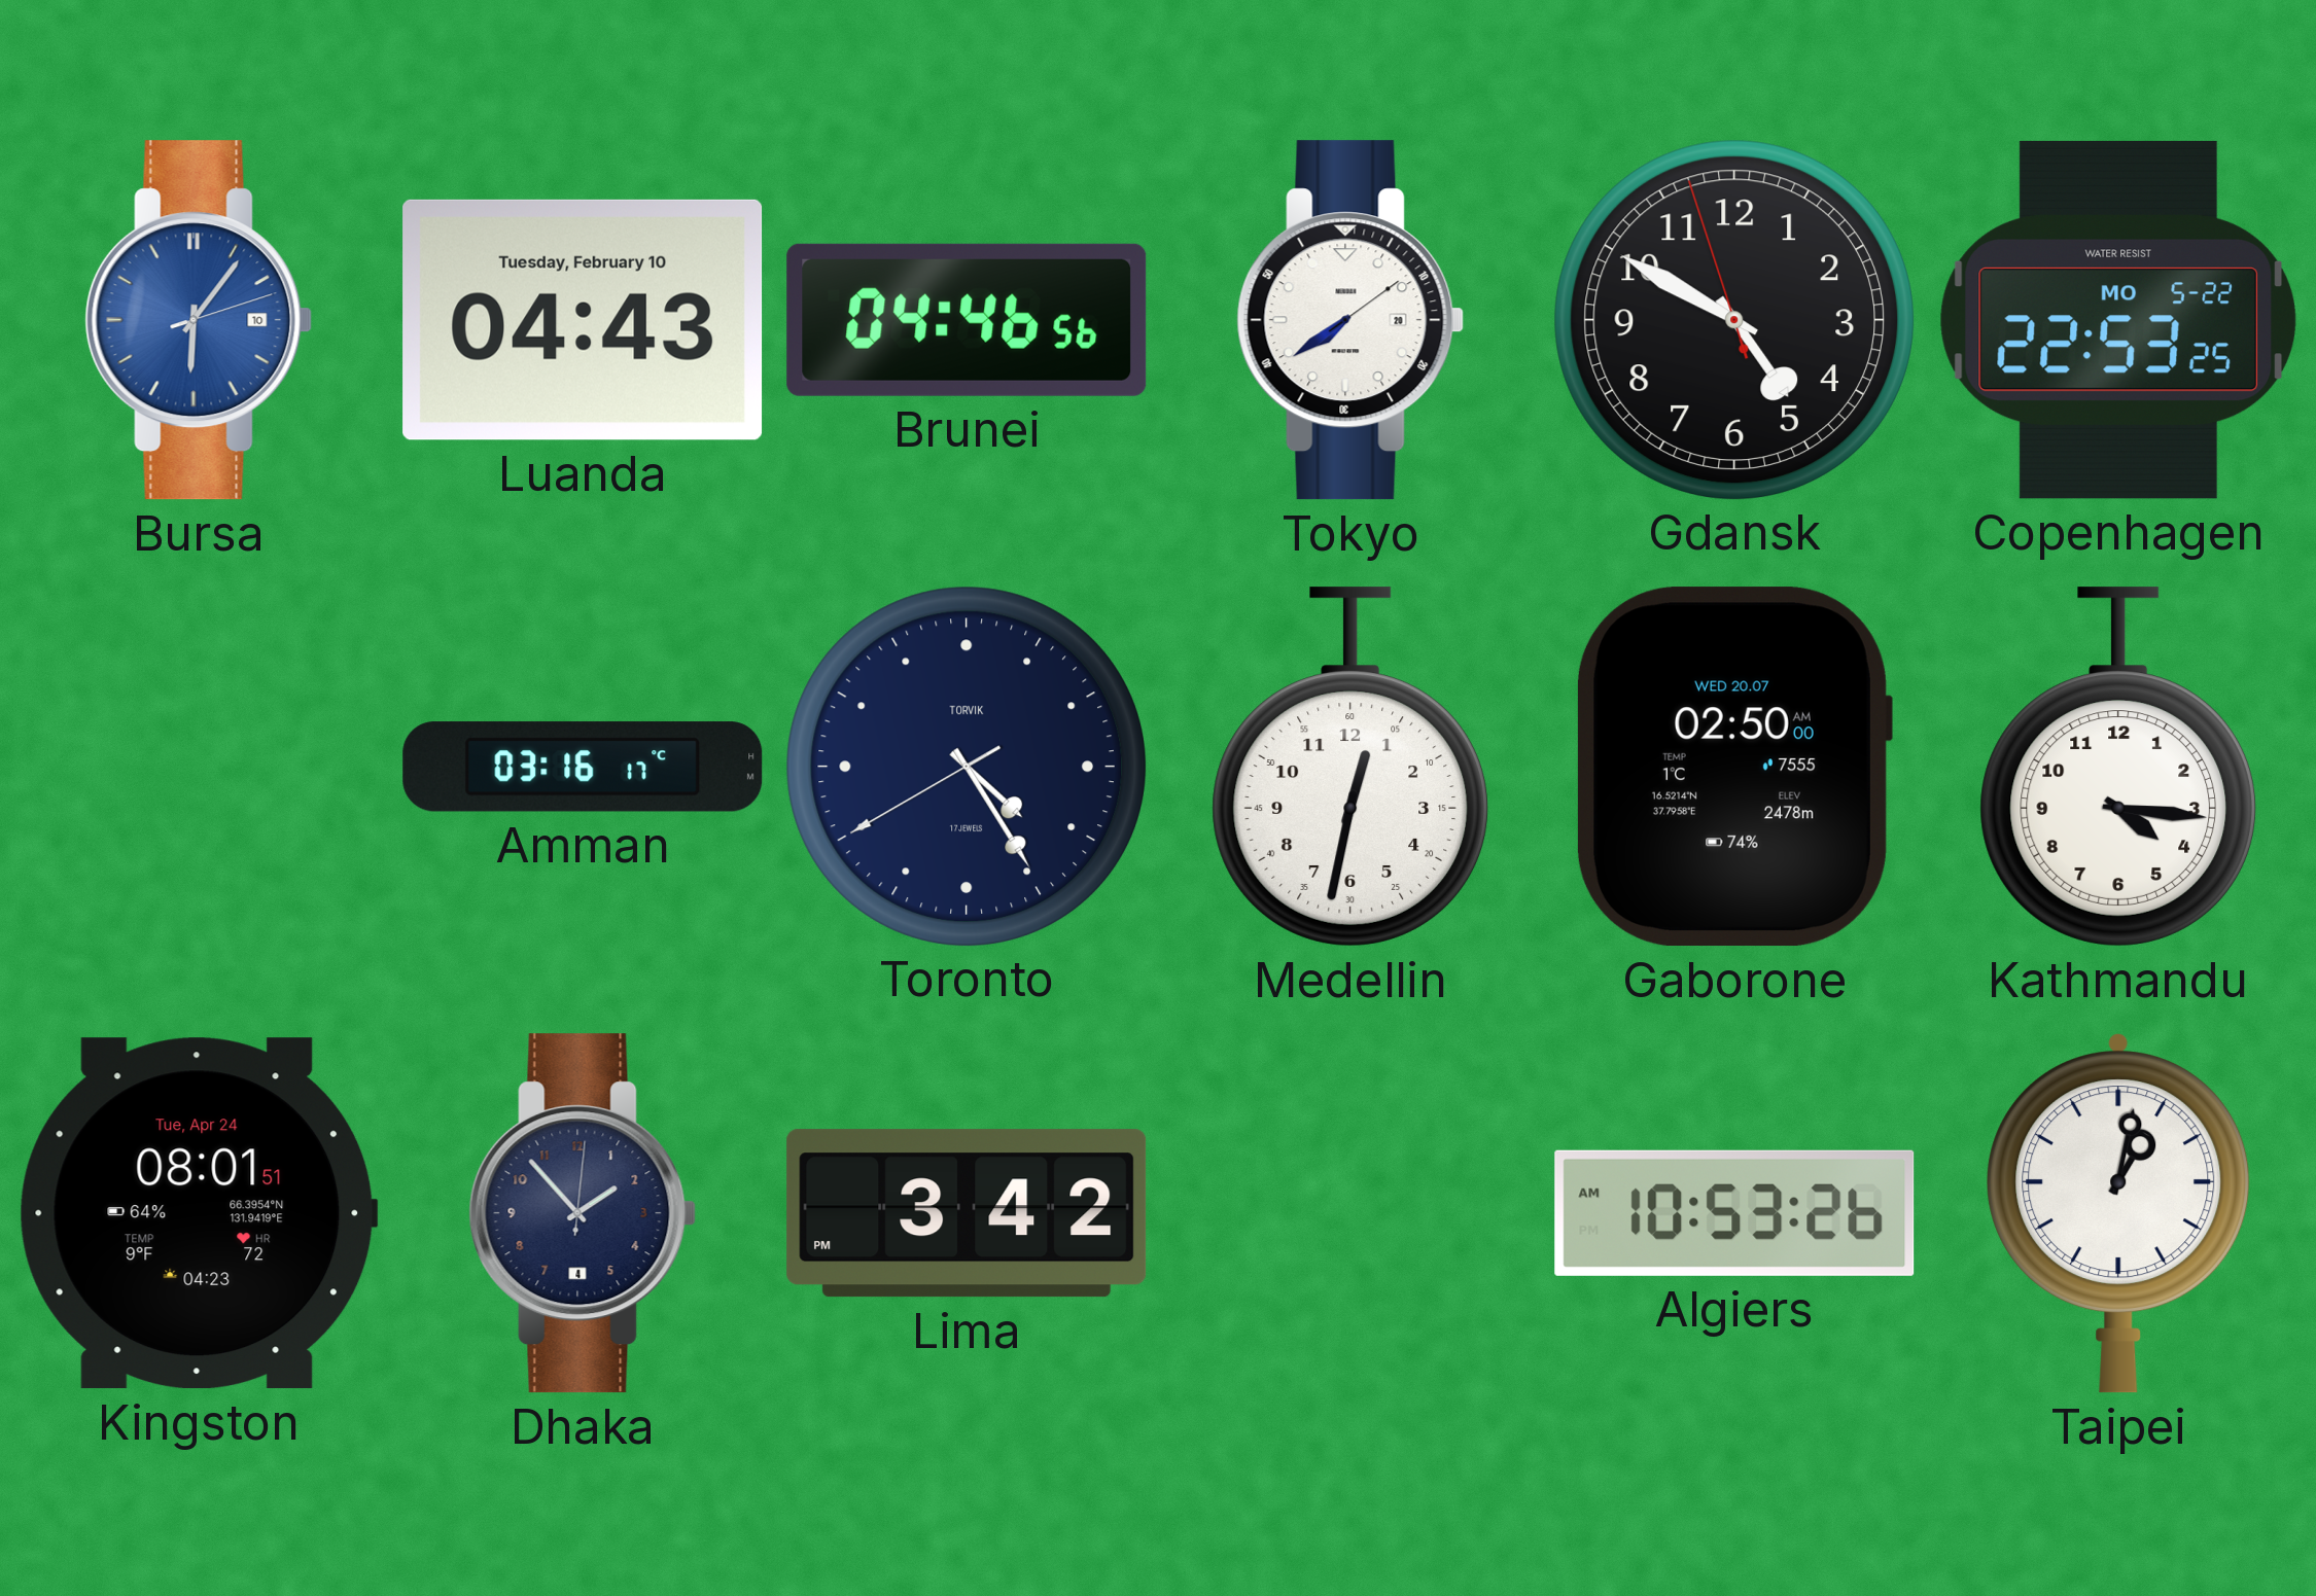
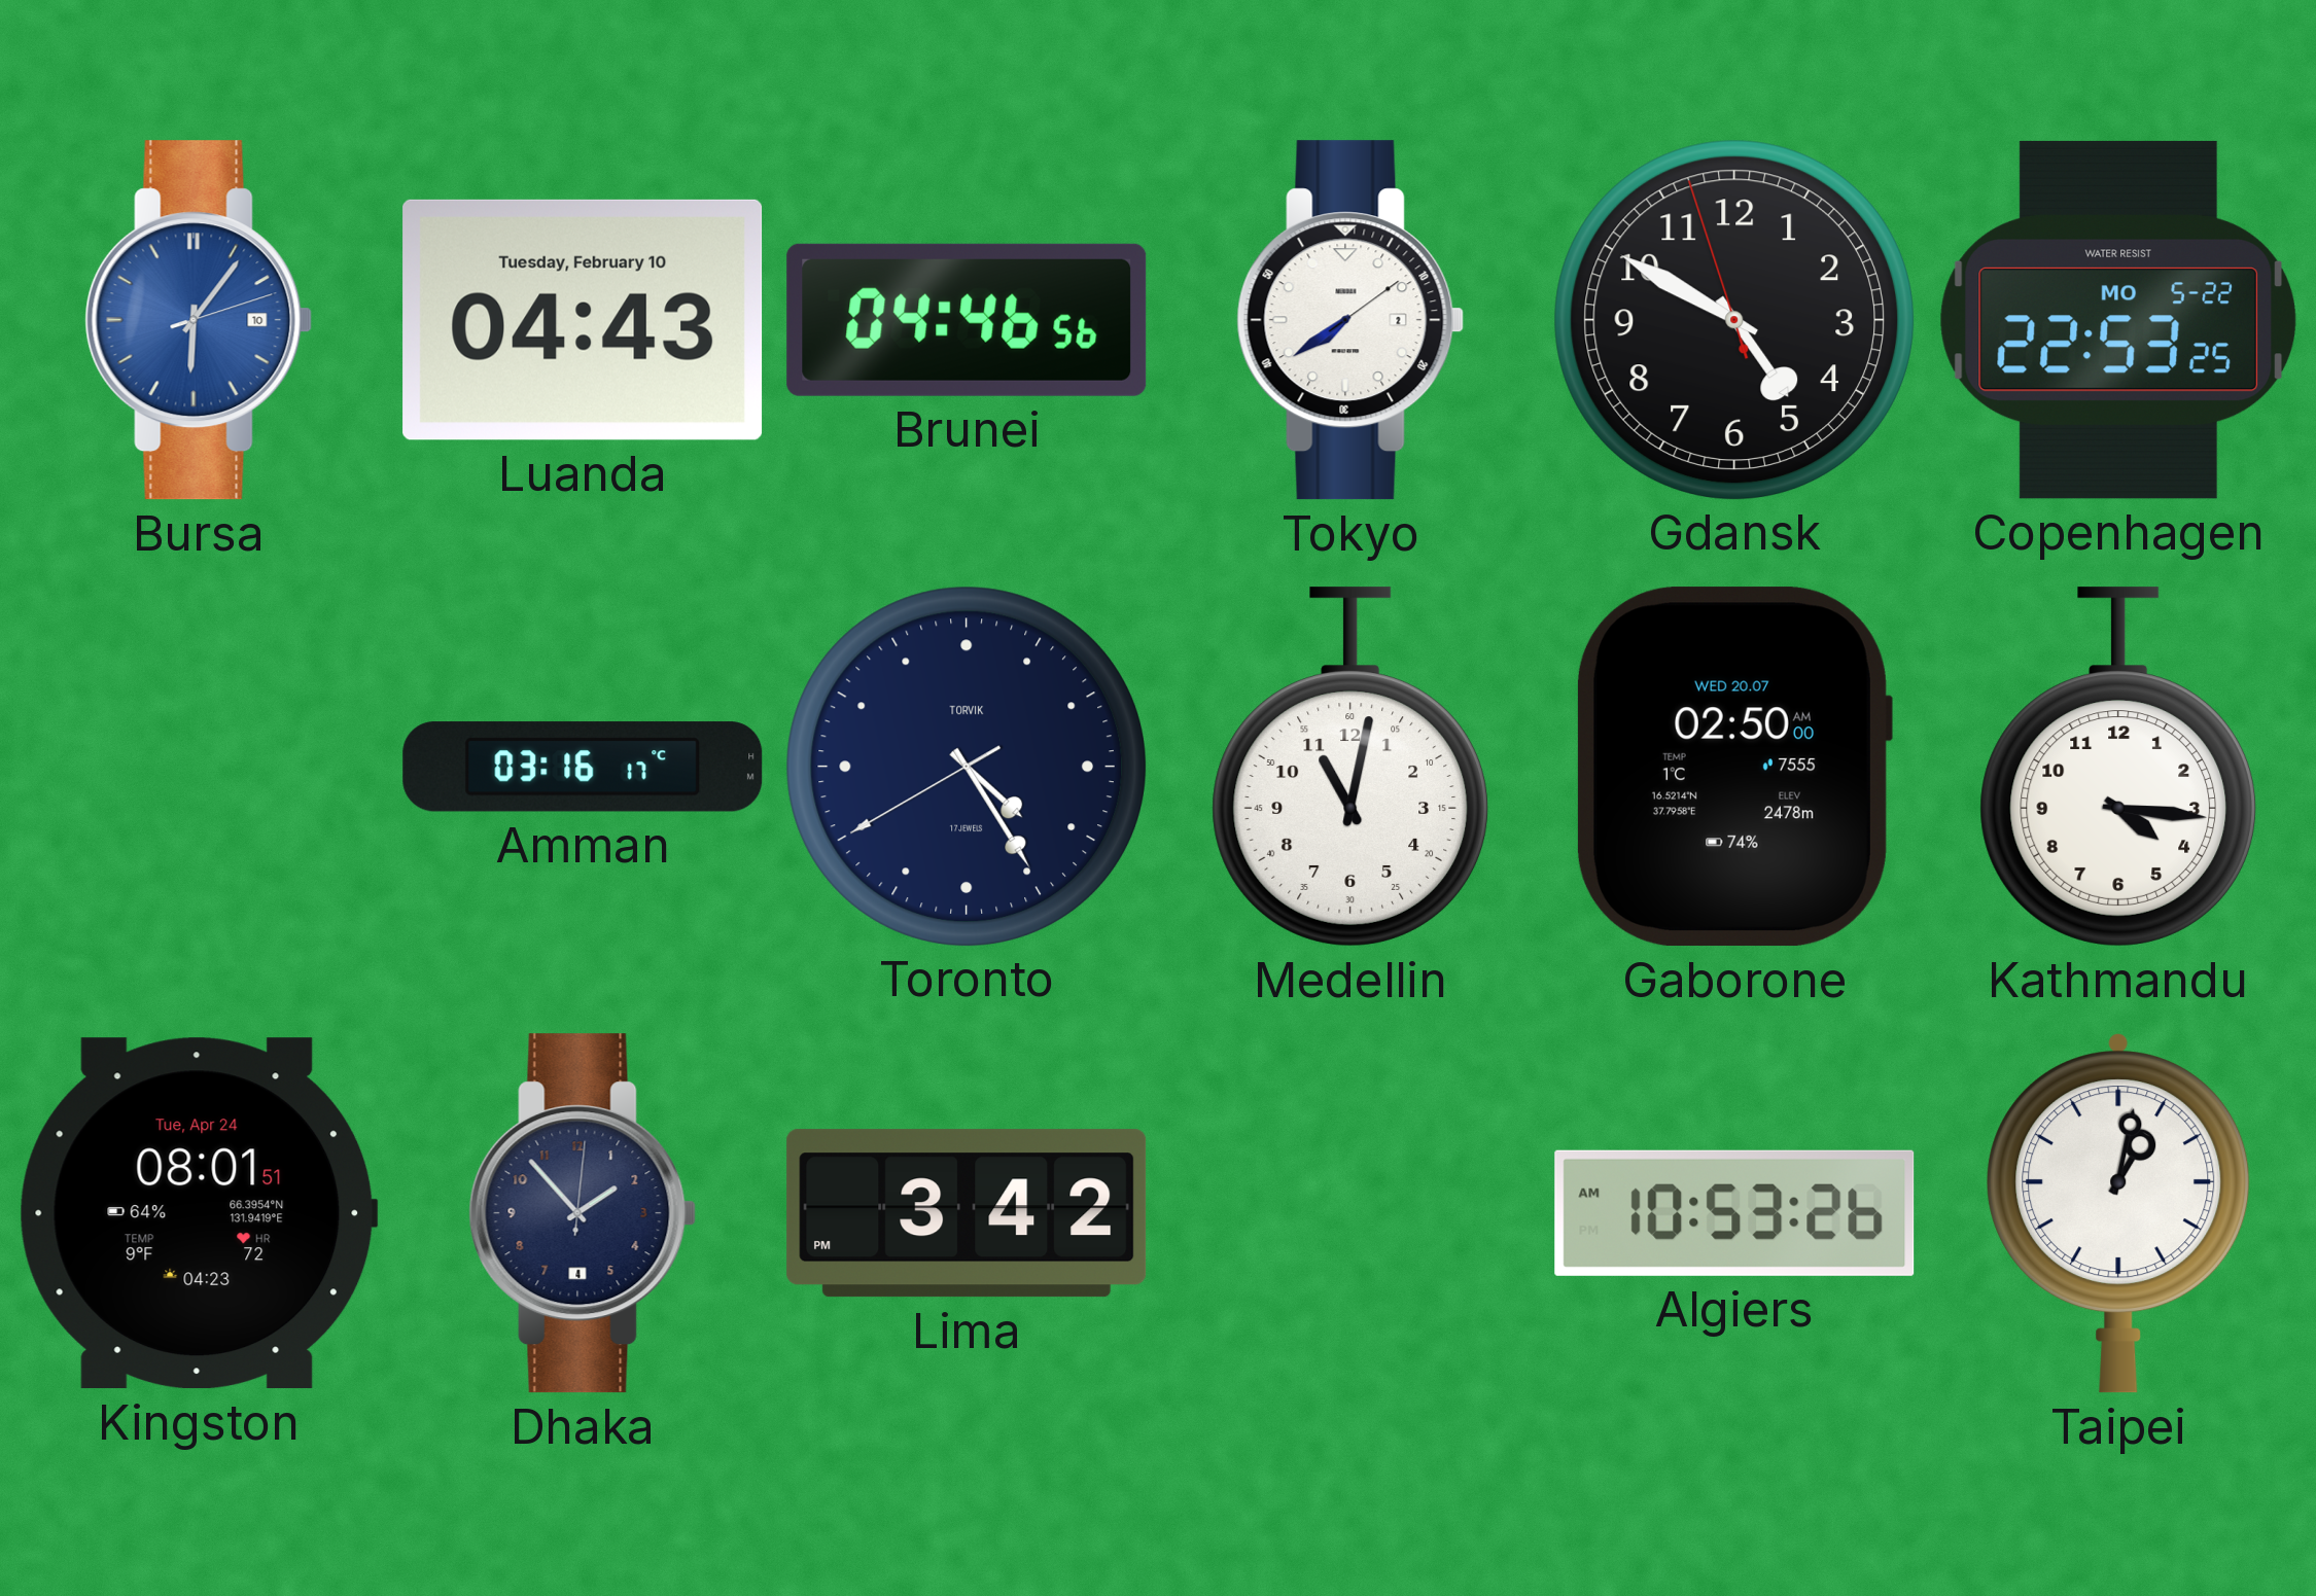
Tokyo date: 20 -> 2 (1350, 320)
Medellin: 12:32 -> 11:02 (1350, 767)
